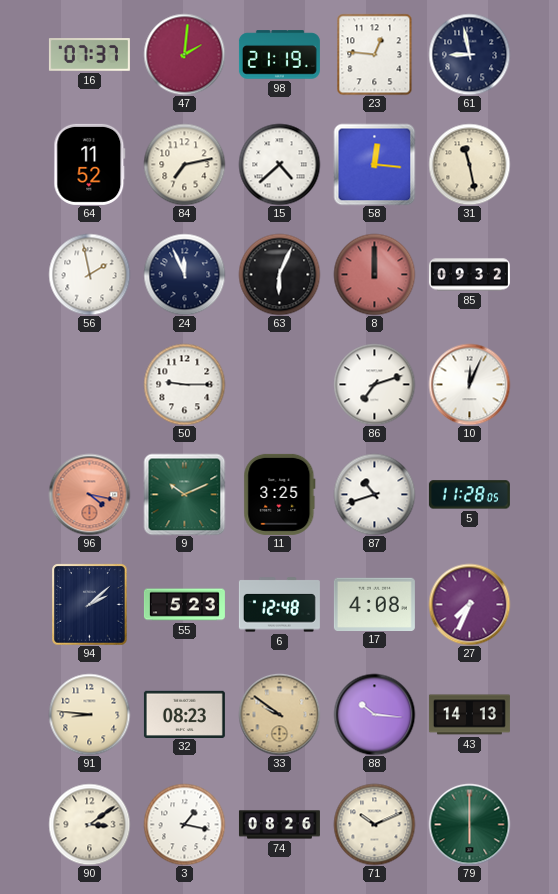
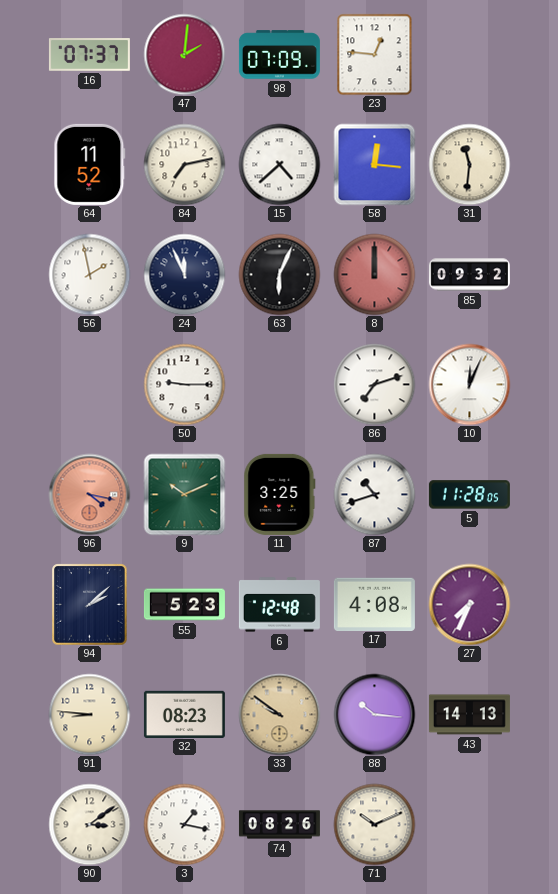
98: 21:19 -> 07:09 (279, 55)
61: 8:58 -> none (469, 54)
31: 11:28 -> 11:31 (469, 164)
79: 6:00 -> none (469, 824)
